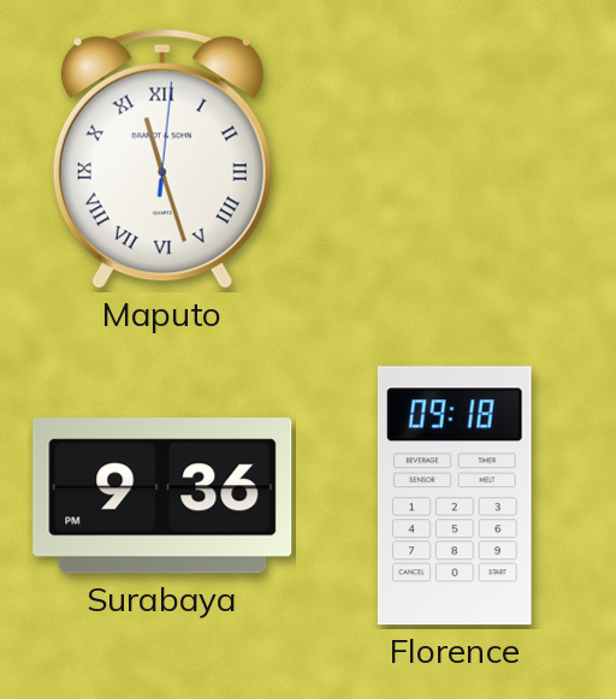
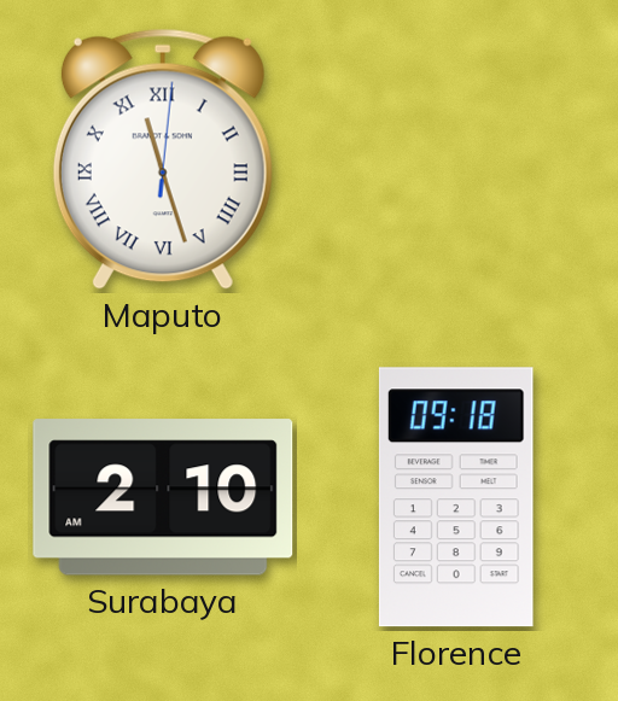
Surabaya: 9:36 -> 2:10 (163, 497)
